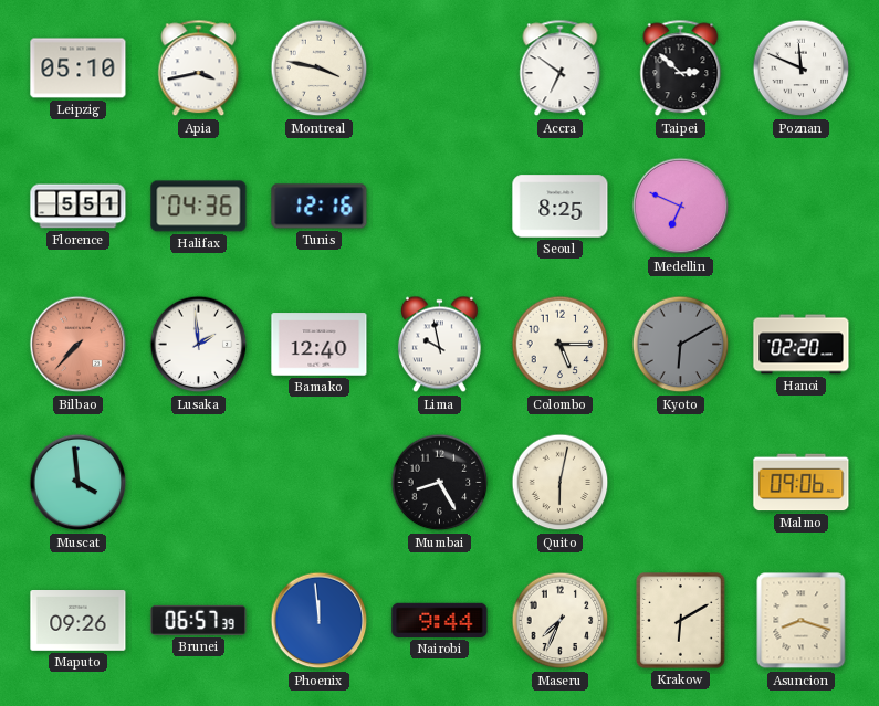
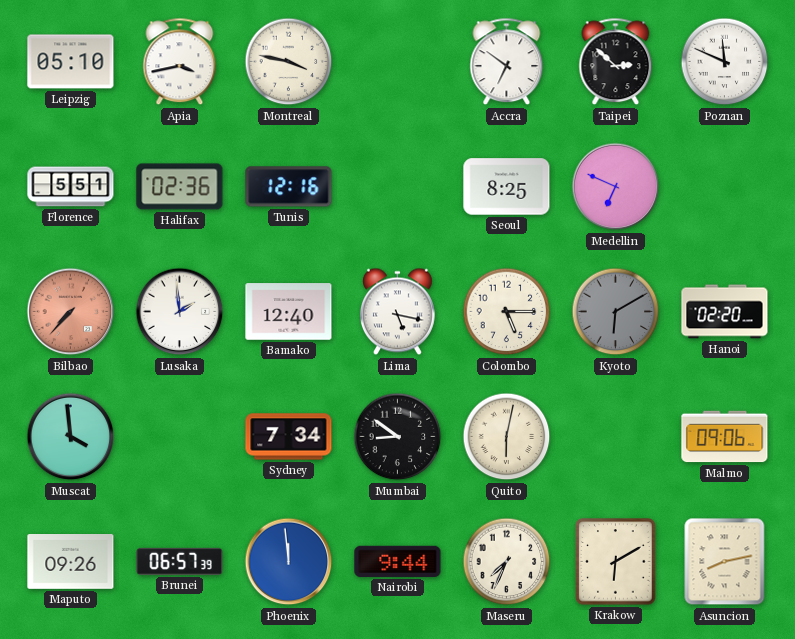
Halifax: 04:36 -> 02:36 (180, 187)
Lima: 9:58 -> 5:17 (397, 312)
Sydney: none -> 7:34 (289, 437)
Mumbai: 8:25 -> 8:51 (398, 437)
Asuncion: 8:18 -> 8:13 (725, 562)
